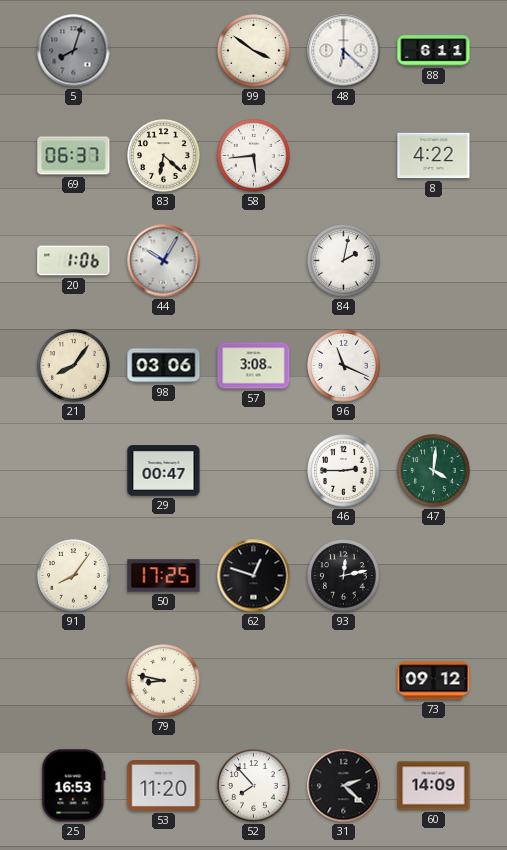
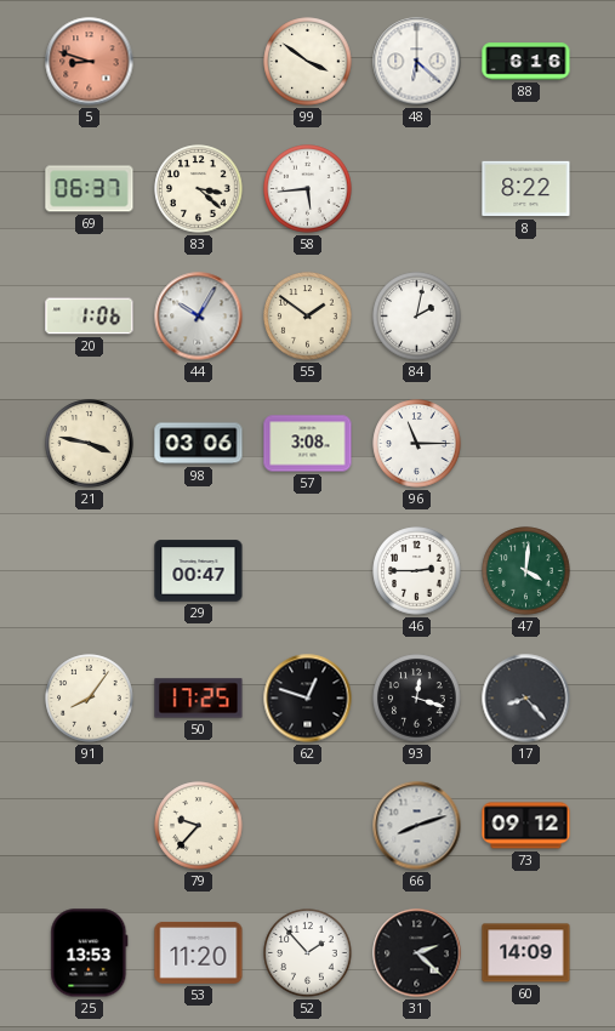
5: 8:03 -> 8:48 (90, 62)
5 dial: grey -> salmon (90, 62)
88: 6:11 -> 6:16 (526, 62)
83: 6:22 -> 3:22 (199, 189)
8: 4:22 -> 8:22 (526, 189)
55: none -> 1:51 (308, 317)
21: 8:06 -> 3:47 (90, 444)
96: 11:19 -> 11:15 (417, 444)
93: 12:13 -> 12:18 (417, 699)
17: none -> 8:23 (526, 699)
79: 8:47 -> 9:37 (199, 826)
66: none -> 8:12 (417, 826)
25: 16:53 -> 13:53 (90, 953)
52: 7:53 -> 1:53 (308, 953)
